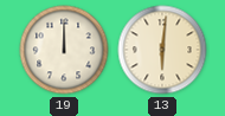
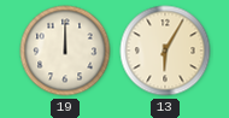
13: 6:01 -> 6:05 (165, 51)
